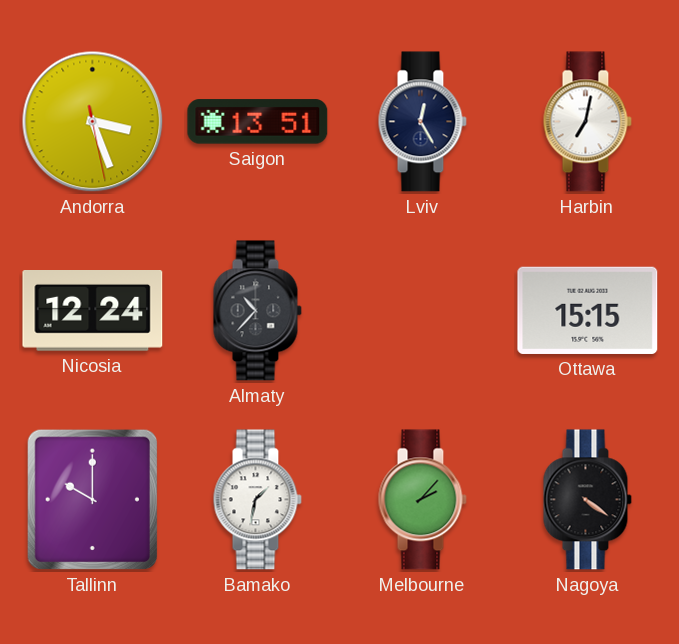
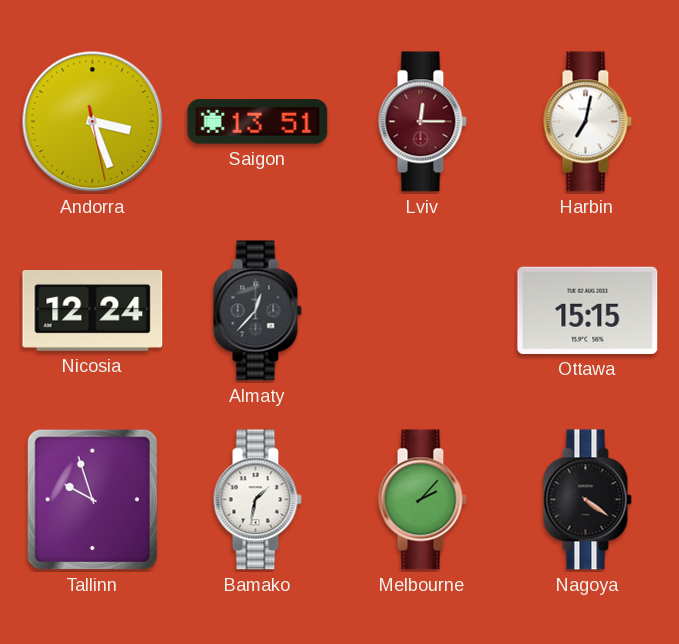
Lviv: 12:25 -> 12:15 (422, 122)
Lviv dial: navy -> burgundy (422, 122)
Almaty: 10:37 -> 12:37 (257, 311)
Tallinn: 10:00 -> 9:57 (92, 500)
